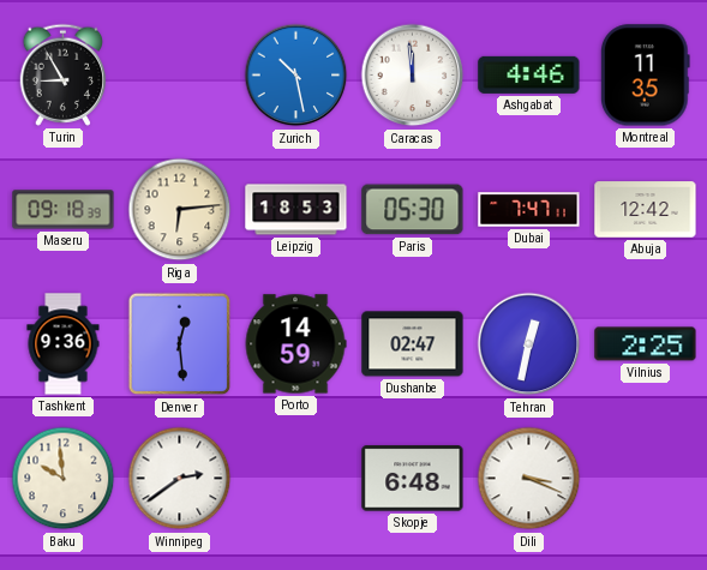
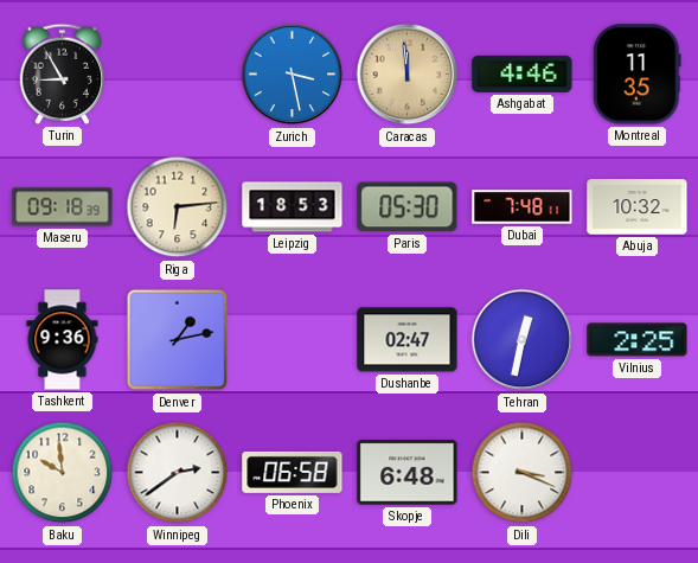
Zurich: 10:28 -> 3:28 (293, 75)
Caracas dial: white -> champagne (408, 75)
Dubai: 7:47 -> 7:48 (523, 207)
Abuja: 12:42 -> 10:32 (638, 207)
Denver: 12:29 -> 1:13 (178, 340)
Porto: 14:59 -> none (295, 344)
Phoenix: none -> 06:58 (293, 472)
